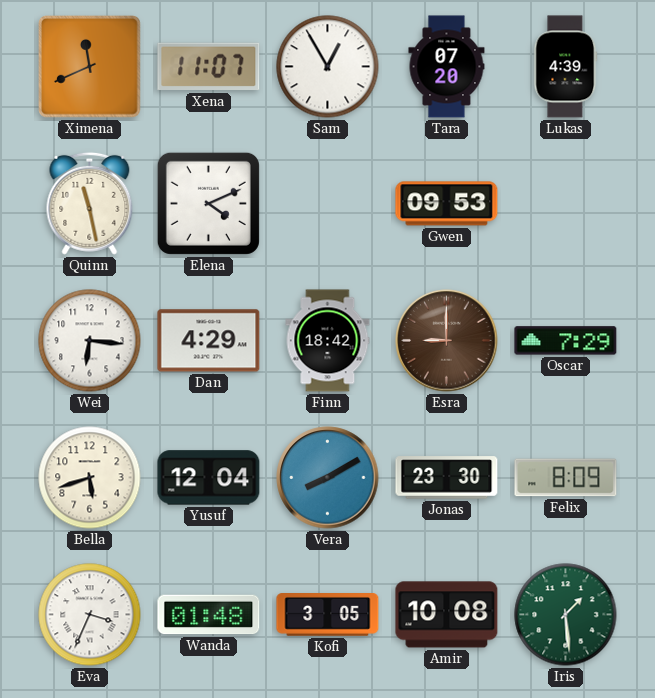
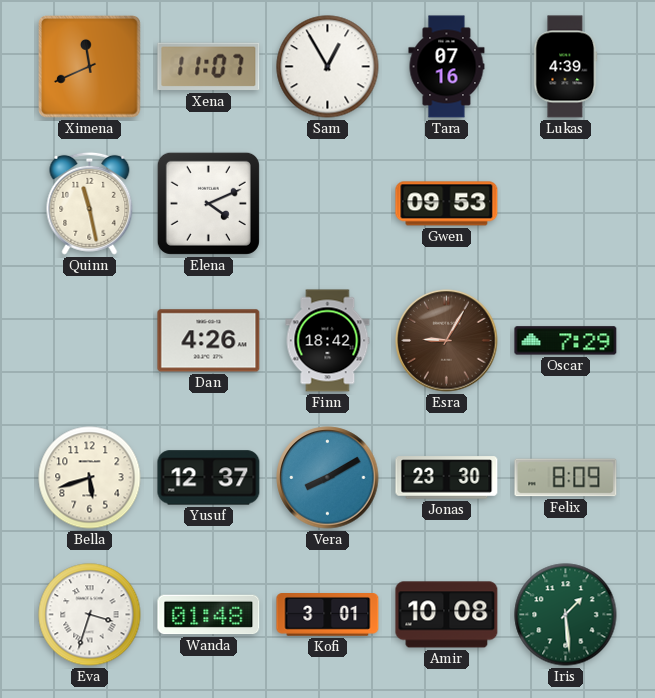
Tara: 07:20 -> 07:16 (447, 67)
Wei: 6:16 -> none (90, 341)
Dan: 4:29 -> 4:26 (209, 341)
Esra: 9:00 -> 9:05 (447, 341)
Yusuf: 12:04 -> 12:37 (209, 478)
Eva: 3:34 -> 3:33 (90, 615)
Kofi: 3:05 -> 3:01 (328, 615)
